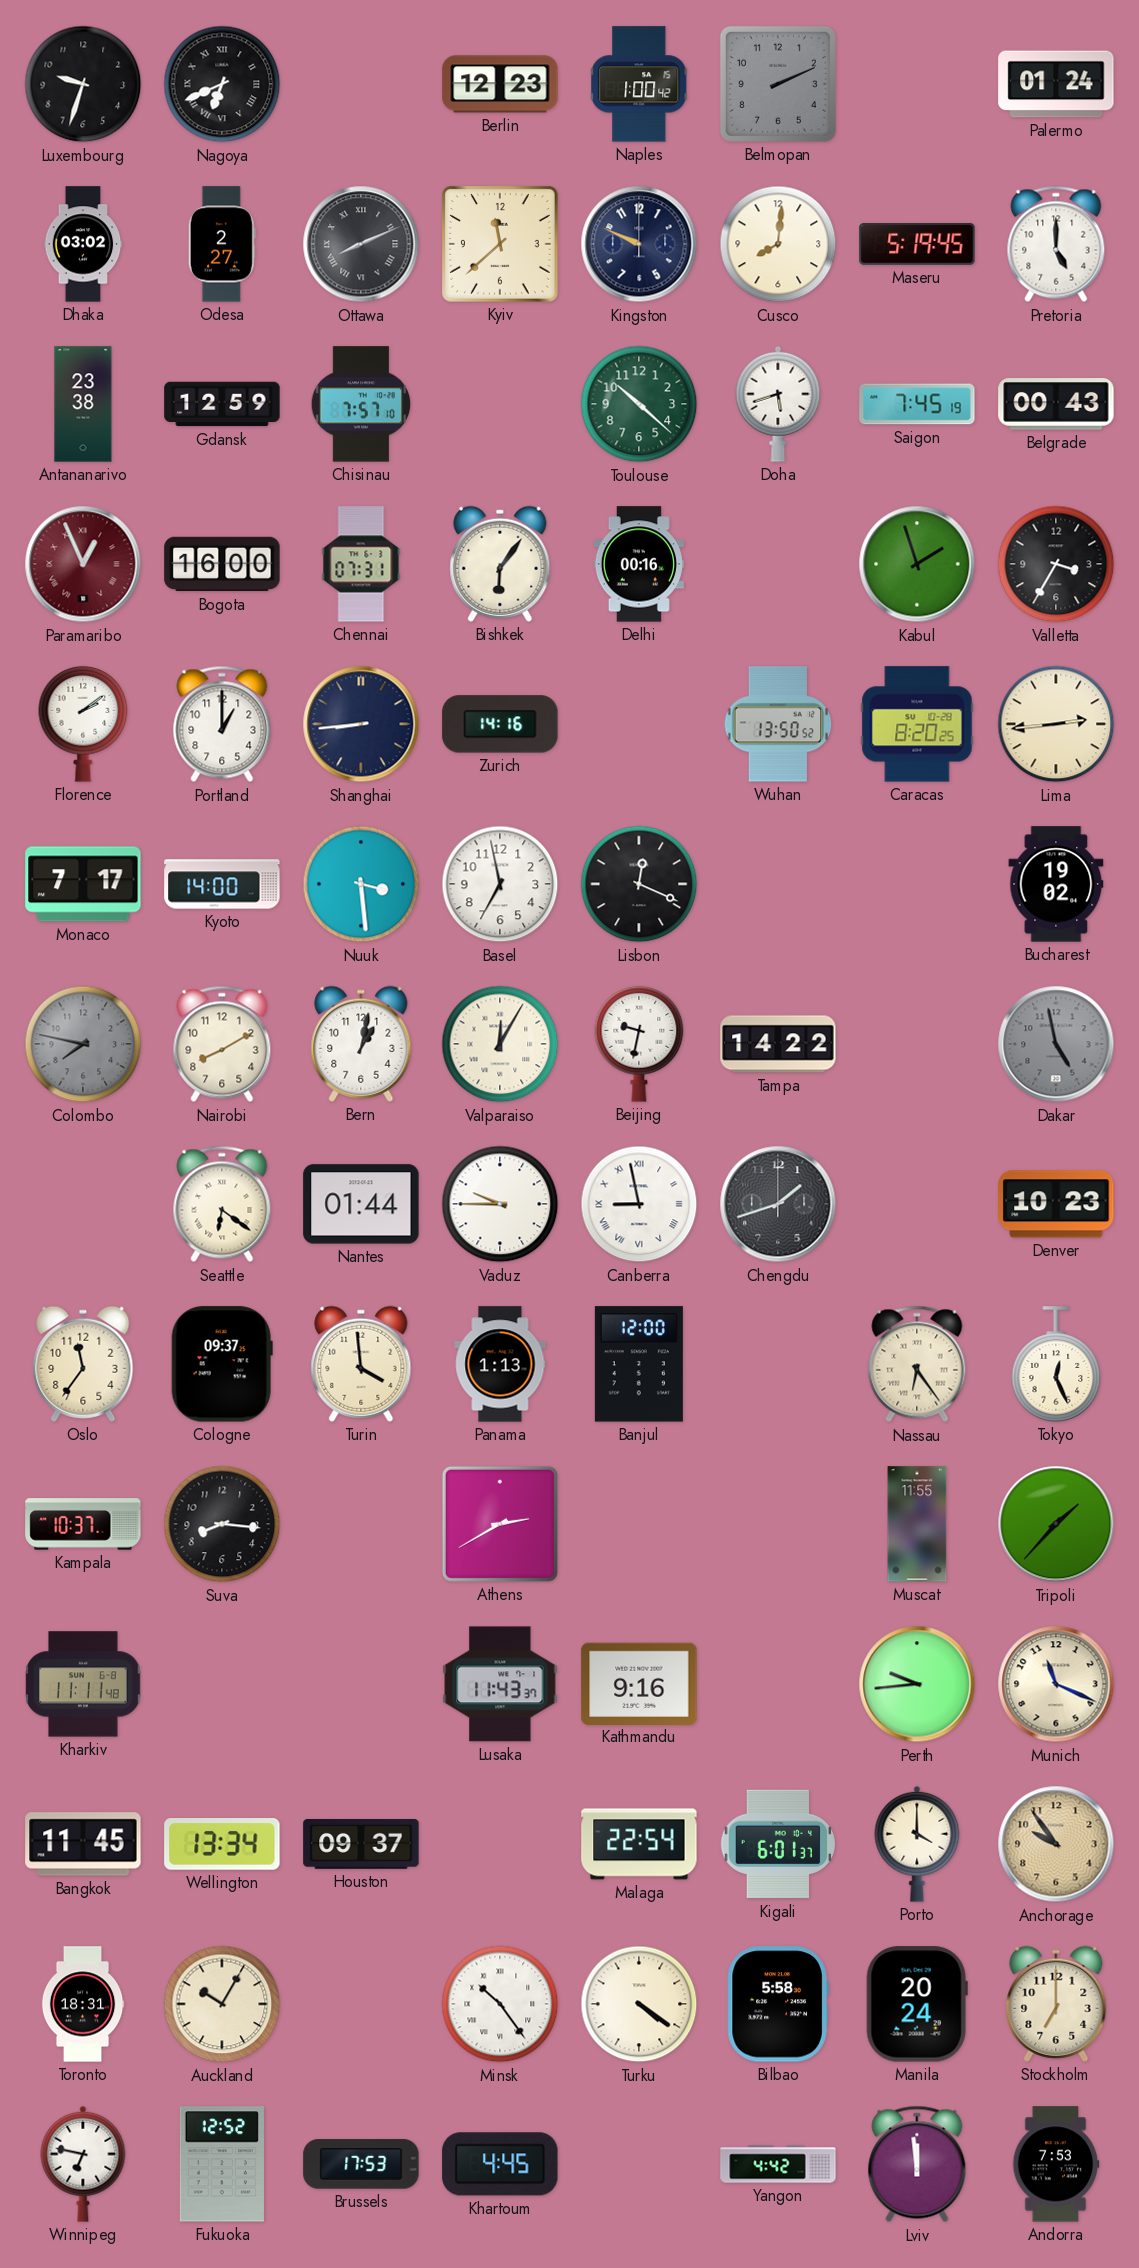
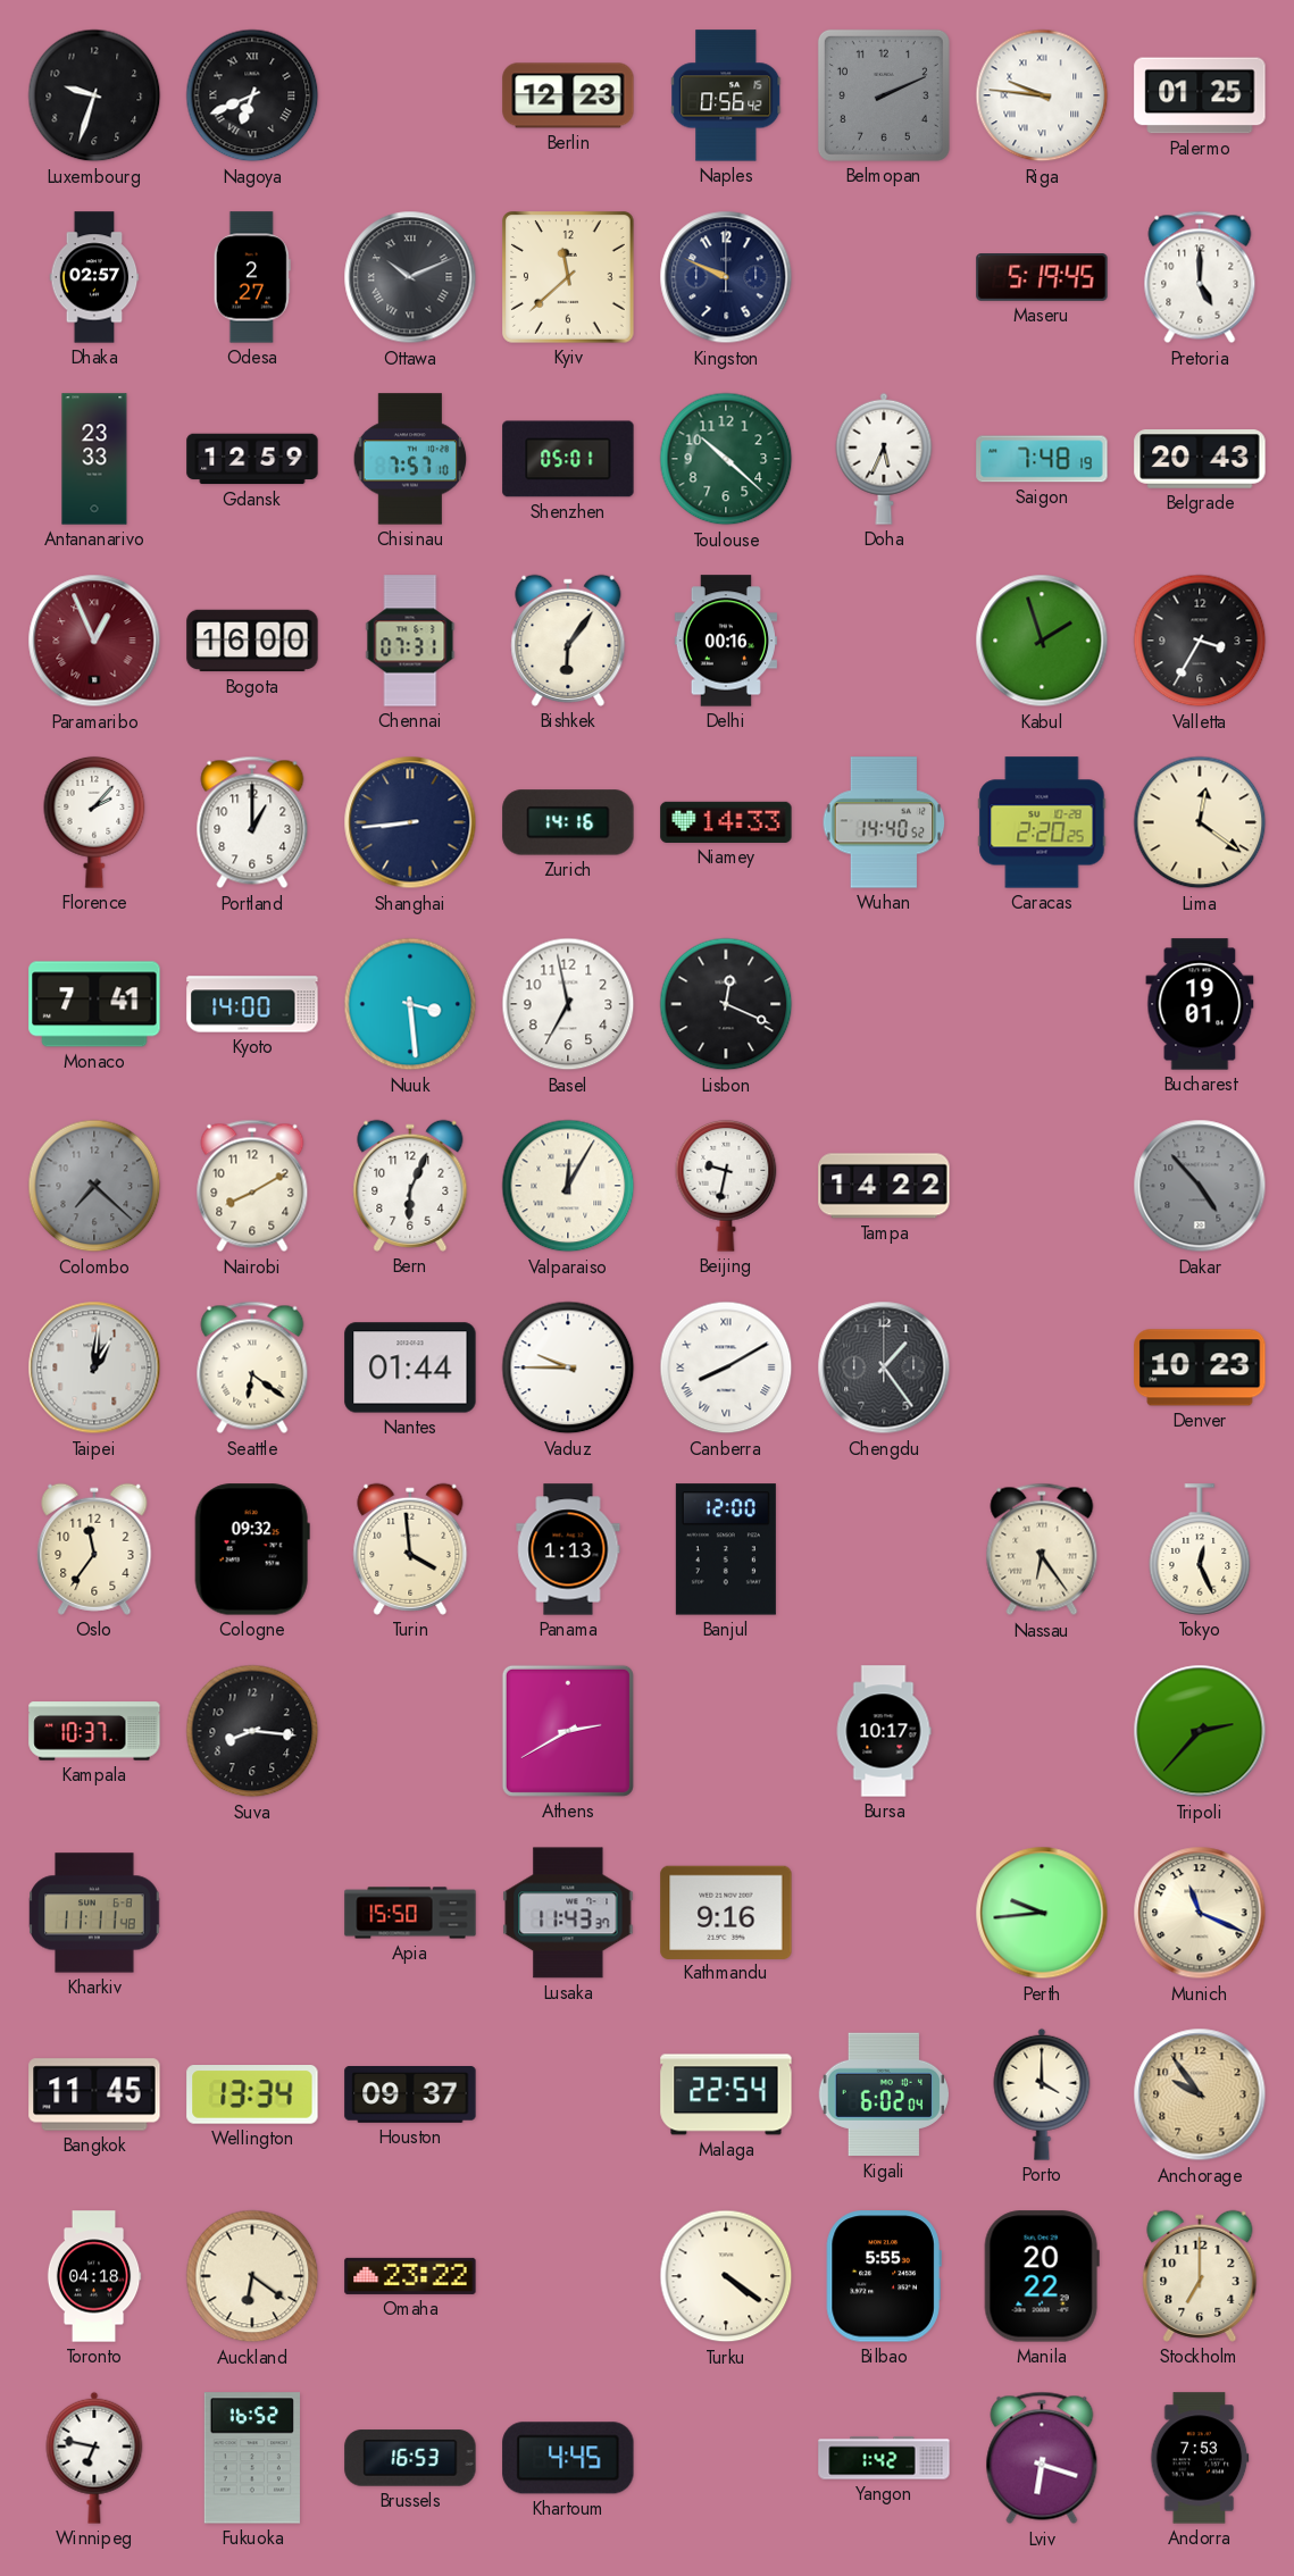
Naples: 1:00 -> 0:56 (727, 95)
Riga: none -> 9:46 (1042, 95)
Palermo: 01:24 -> 01:25 (1200, 95)
Dhaka: 03:02 -> 02:57 (94, 277)
Ottawa: 8:11 -> 10:11 (410, 277)
Cusco: 8:01 -> none (778, 244)
Antananarivo: 23:38 -> 23:33 (94, 459)
Shenzhen: none -> 05:01 (568, 459)
Doha: 5:42 -> 5:34 (884, 459)
Saigon: 7:45 -> 7:48 (1042, 459)
Belgrade: 00:43 -> 20:43 (1200, 459)
Florence: 2:09 -> 2:07 (94, 822)
Niamey: none -> 14:33 (726, 822)
Wuhan: 13:50 -> 14:40 (884, 822)
Caracas: 8:20 -> 2:20 (1042, 822)
Lima: 2:44 -> 12:21 (1200, 822)
Monaco: 7:17 -> 7:41 (94, 1004)
Bucharest: 19:02 -> 19:01 (1200, 1004)
Colombo: 7:47 -> 7:22 (94, 1186)
Bern: 1:02 -> 6:04 (410, 1186)
Dakar: 4:58 -> 4:53 (1200, 1186)
Taipei: none -> 1:01 (94, 1368)
Canberra: 8:58 -> 8:10 (726, 1368)
Chengdu: 1:42 -> 1:24 (884, 1368)
Cologne: 09:37 -> 09:32 (252, 1549)
Bursa: none -> 10:17 (884, 1731)
Muscat: 11:55 -> none (917, 1524)
Tripoli: 1:37 -> 2:37 (1200, 1731)
Apia: none -> 15:50 (410, 1913)
Kigali: 6:01 -> 6:02 (883, 2094)
Toronto: 18:31 -> 04:18 (94, 2276)
Auckland: 10:05 -> 6:21 (252, 2276)
Omaha: none -> 23:22 (410, 2276)
Minsk: 10:24 -> none (500, 2004)
Bilbao: 5:58 -> 5:55 (884, 2276)
Manila: 20:24 -> 20:22 (1042, 2276)
Fukuoka: 12:52 -> 16:52 (252, 2458)
Brussels: 17:53 -> 16:53 (410, 2458)
Yangon: 4:42 -> 1:42 (884, 2458)
Lviv: 11:59 -> 6:18 (1042, 2458)
